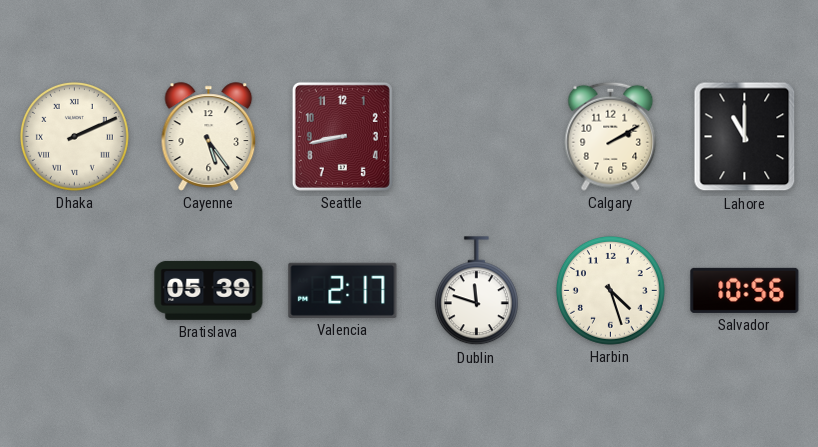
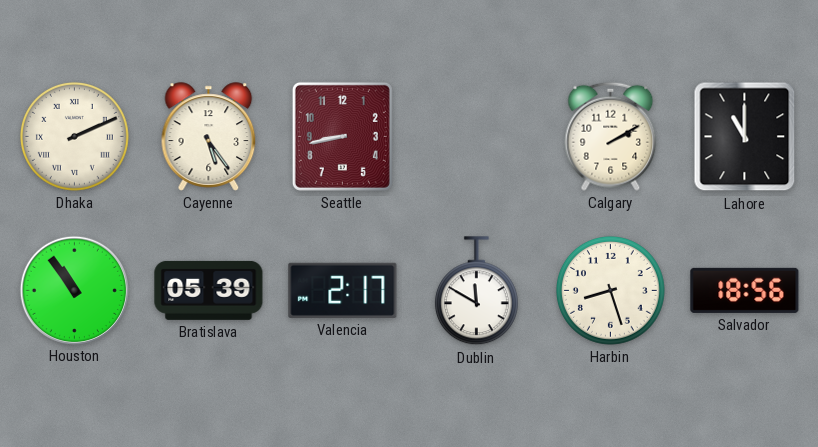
Houston: none -> 10:54 (74, 290)
Dublin: 11:48 -> 11:50 (476, 291)
Harbin: 4:27 -> 8:27 (610, 290)
Salvador: 10:56 -> 18:56 (745, 290)
